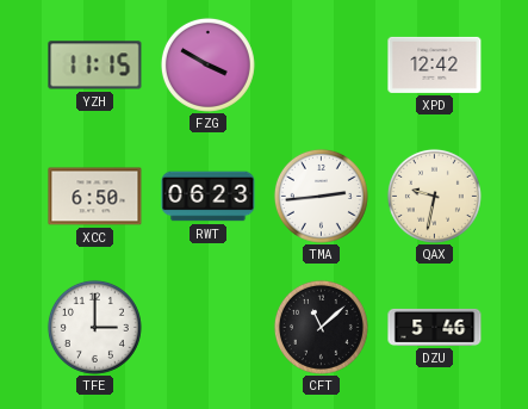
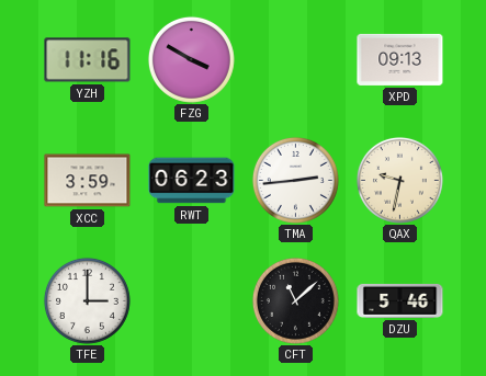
YZH: 11:15 -> 11:16 (88, 60)
XPD: 12:42 -> 09:13 (400, 59)
XCC: 6:50 -> 3:59 (88, 181)
